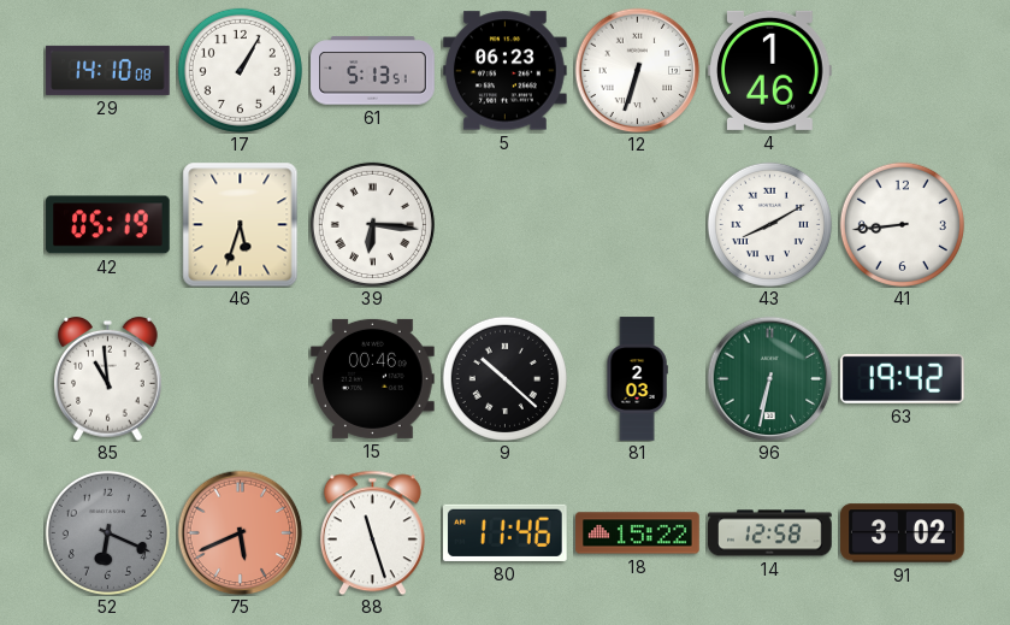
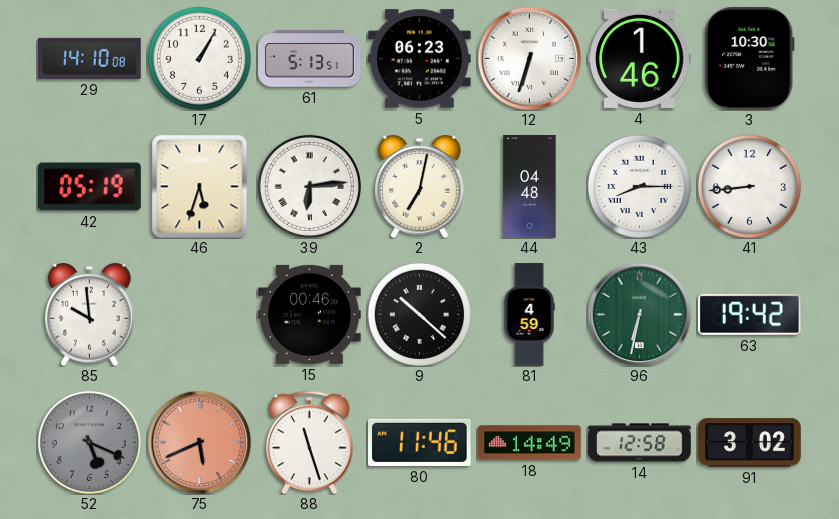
3: none -> 10:30 (750, 59)
39: 6:16 -> 6:14 (309, 186)
2: none -> 7:02 (420, 186)
44: none -> 04:48 (530, 187)
43: 8:10 -> 8:15 (639, 186)
85: 10:59 -> 9:59 (90, 314)
81: 2:03 -> 4:59 (529, 315)
52: 6:19 -> 5:19 (89, 442)
18: 15:22 -> 14:49 (530, 443)
